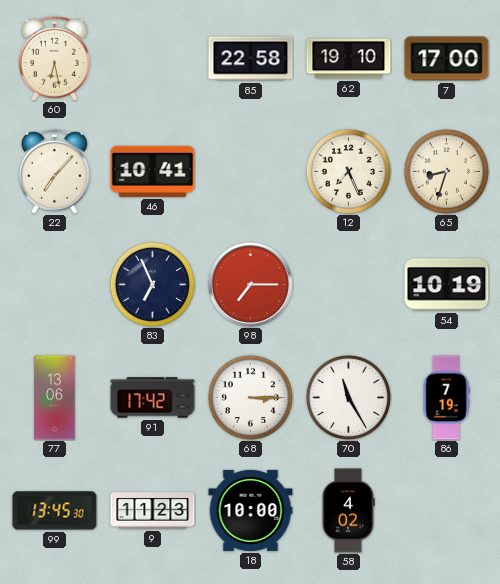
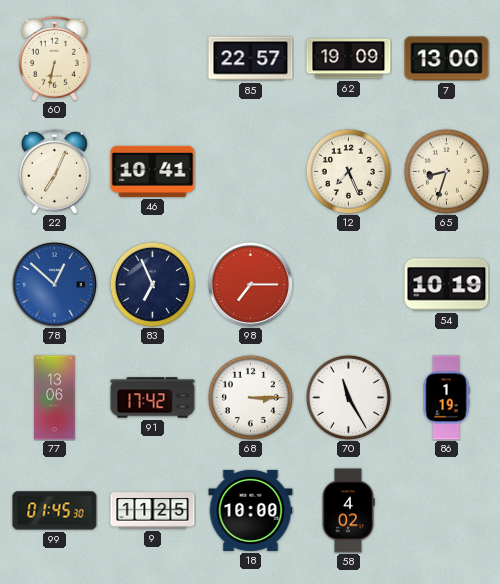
60: 6:28 -> 6:32 (54, 58)
85: 22:58 -> 22:57 (251, 59)
62: 19:10 -> 19:09 (349, 59)
7: 17:00 -> 13:00 (447, 59)
22: 7:07 -> 7:04 (54, 171)
78: none -> 12:52 (54, 284)
86: 7:19 -> 1:19 (446, 398)
99: 13:45 -> 01:45 (55, 511)
9: 11:23 -> 11:25 (153, 511)
